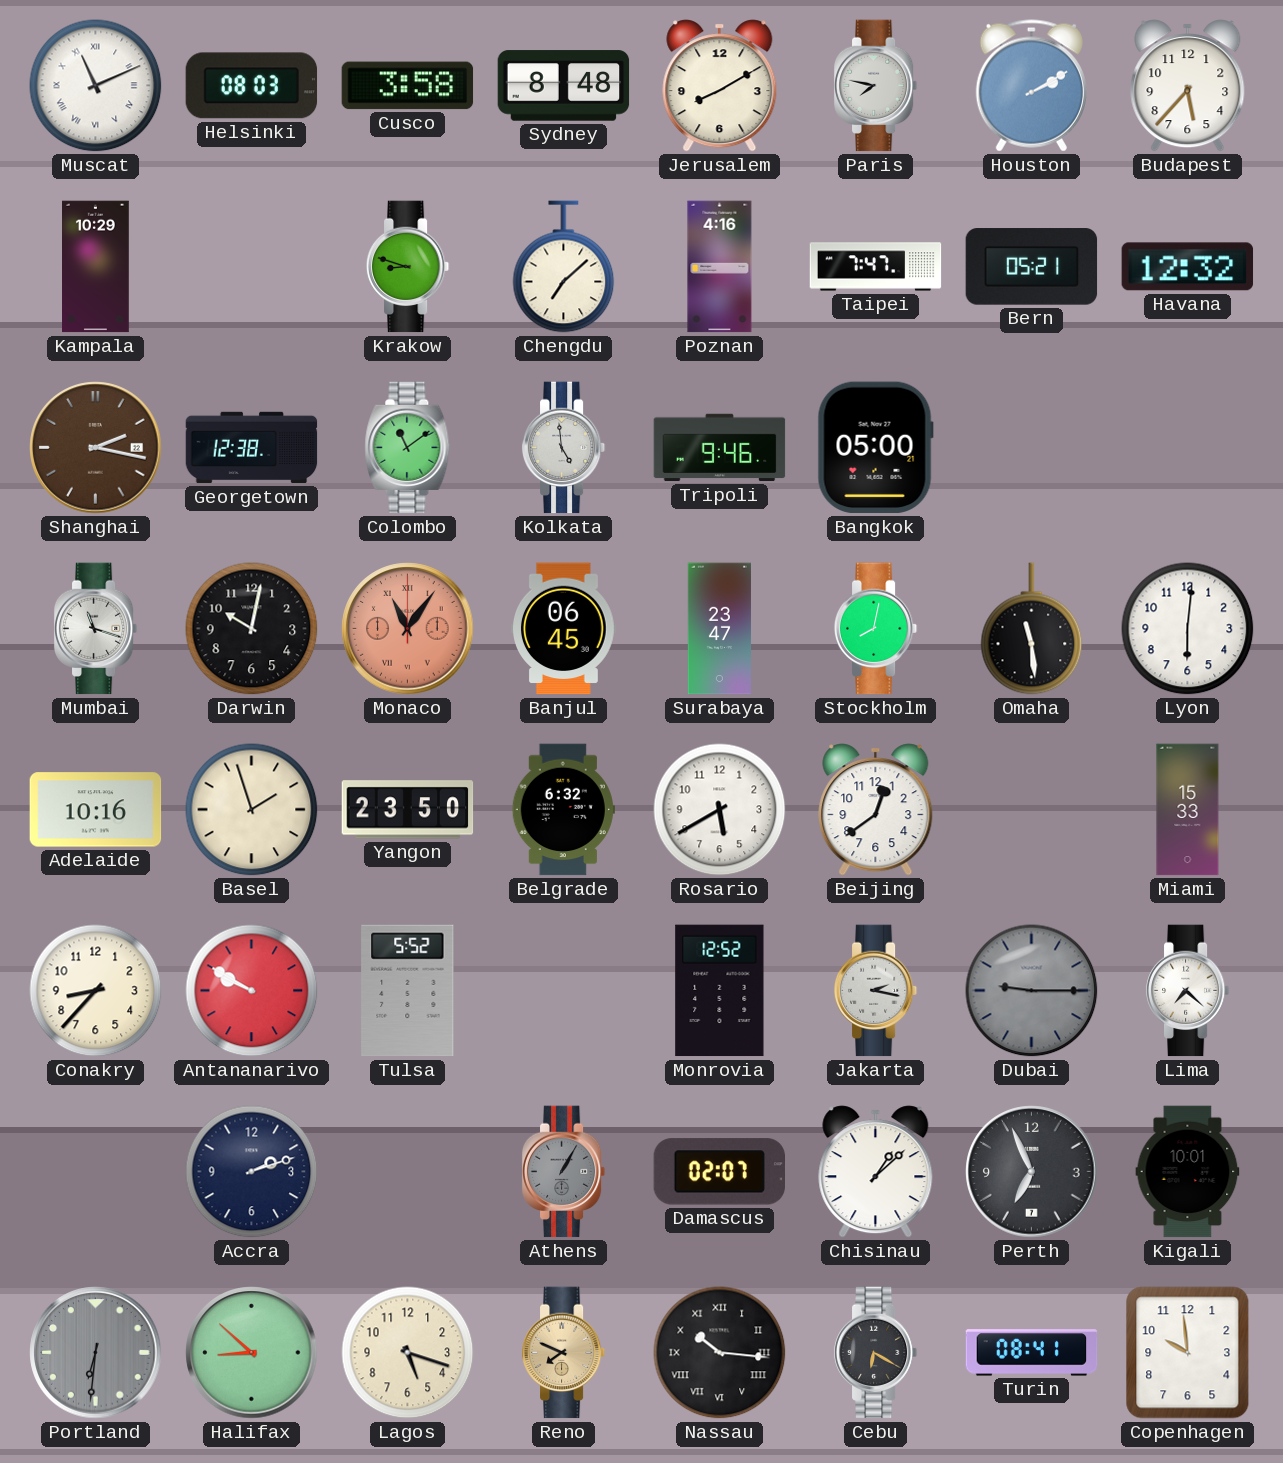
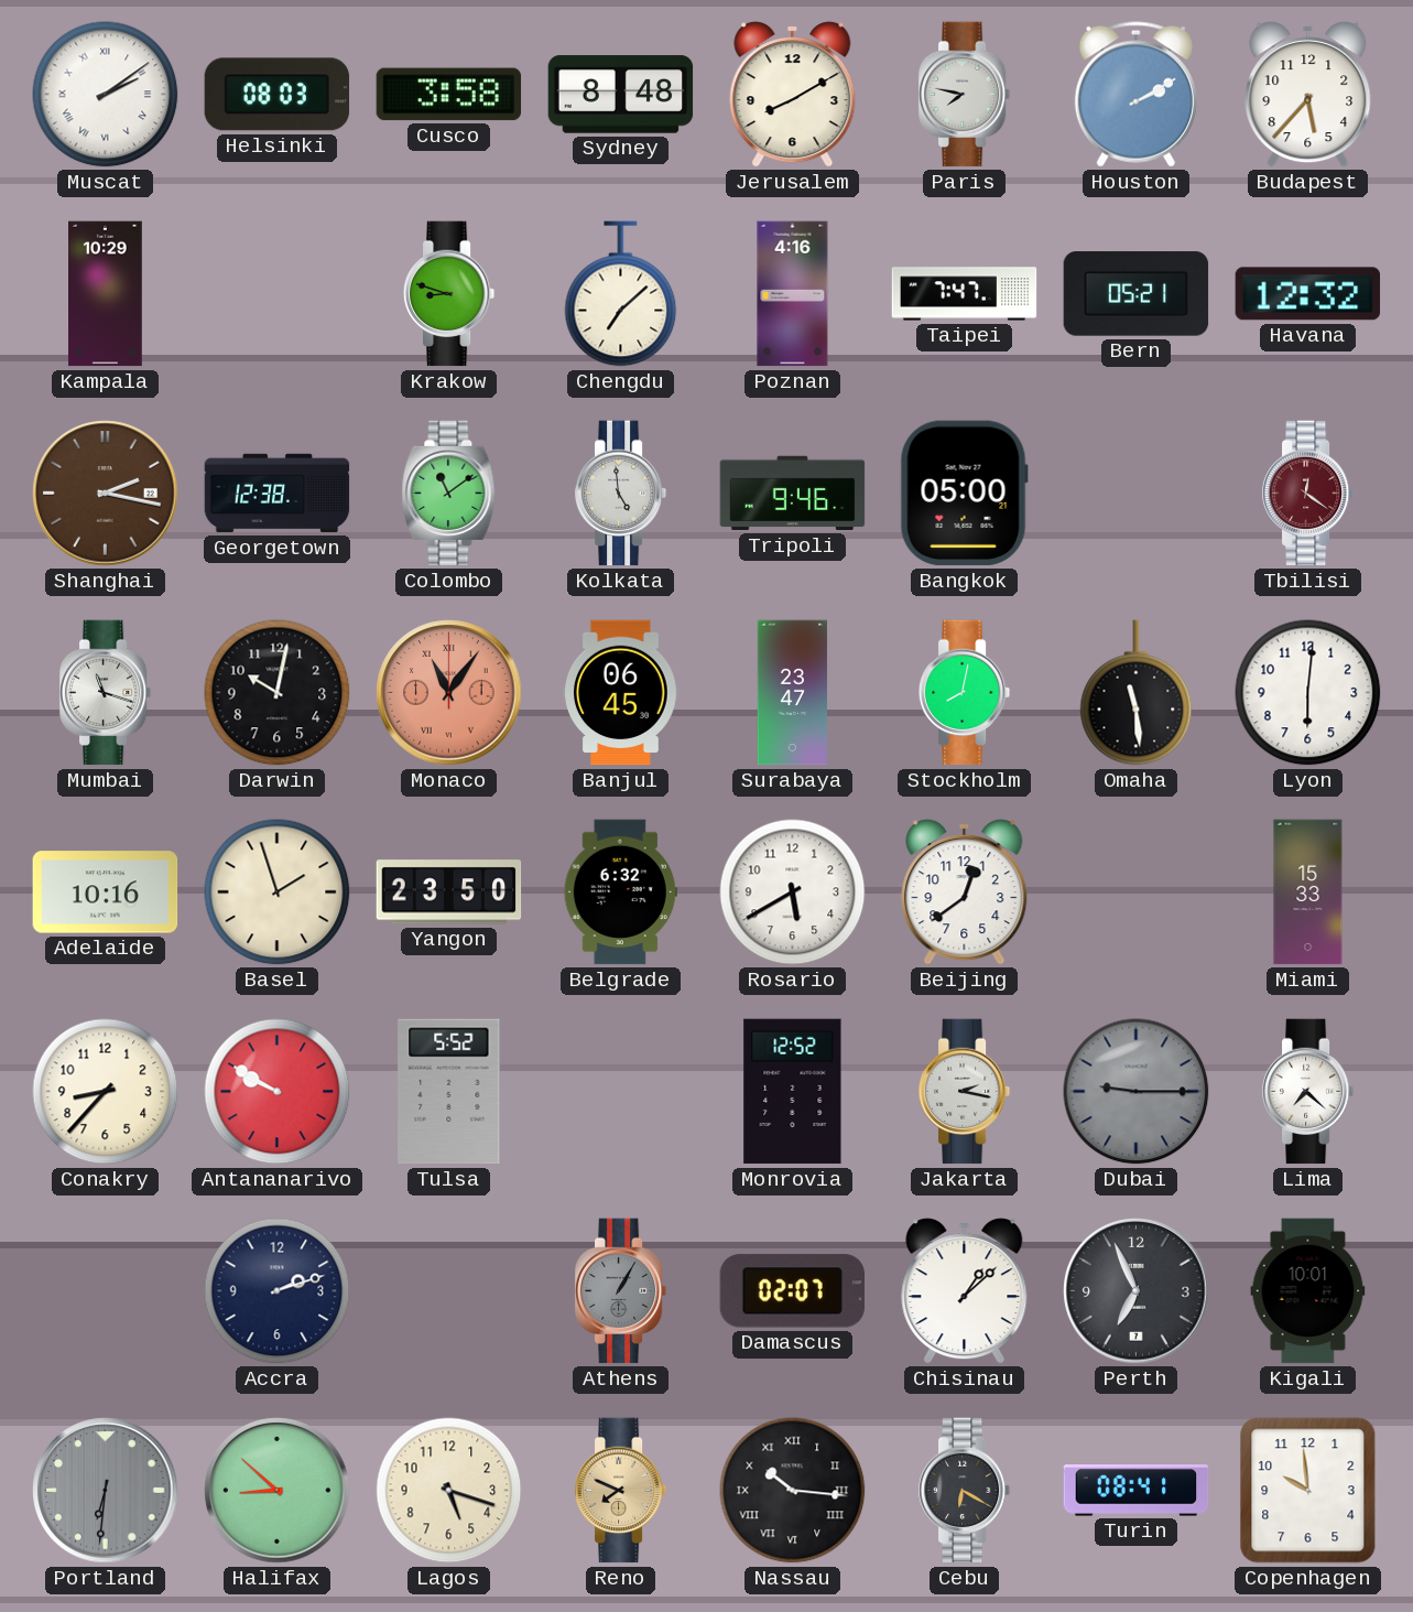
Muscat: 11:11 -> 2:09 (106, 95)
Tbilisi: none -> 12:21 (1308, 494)
